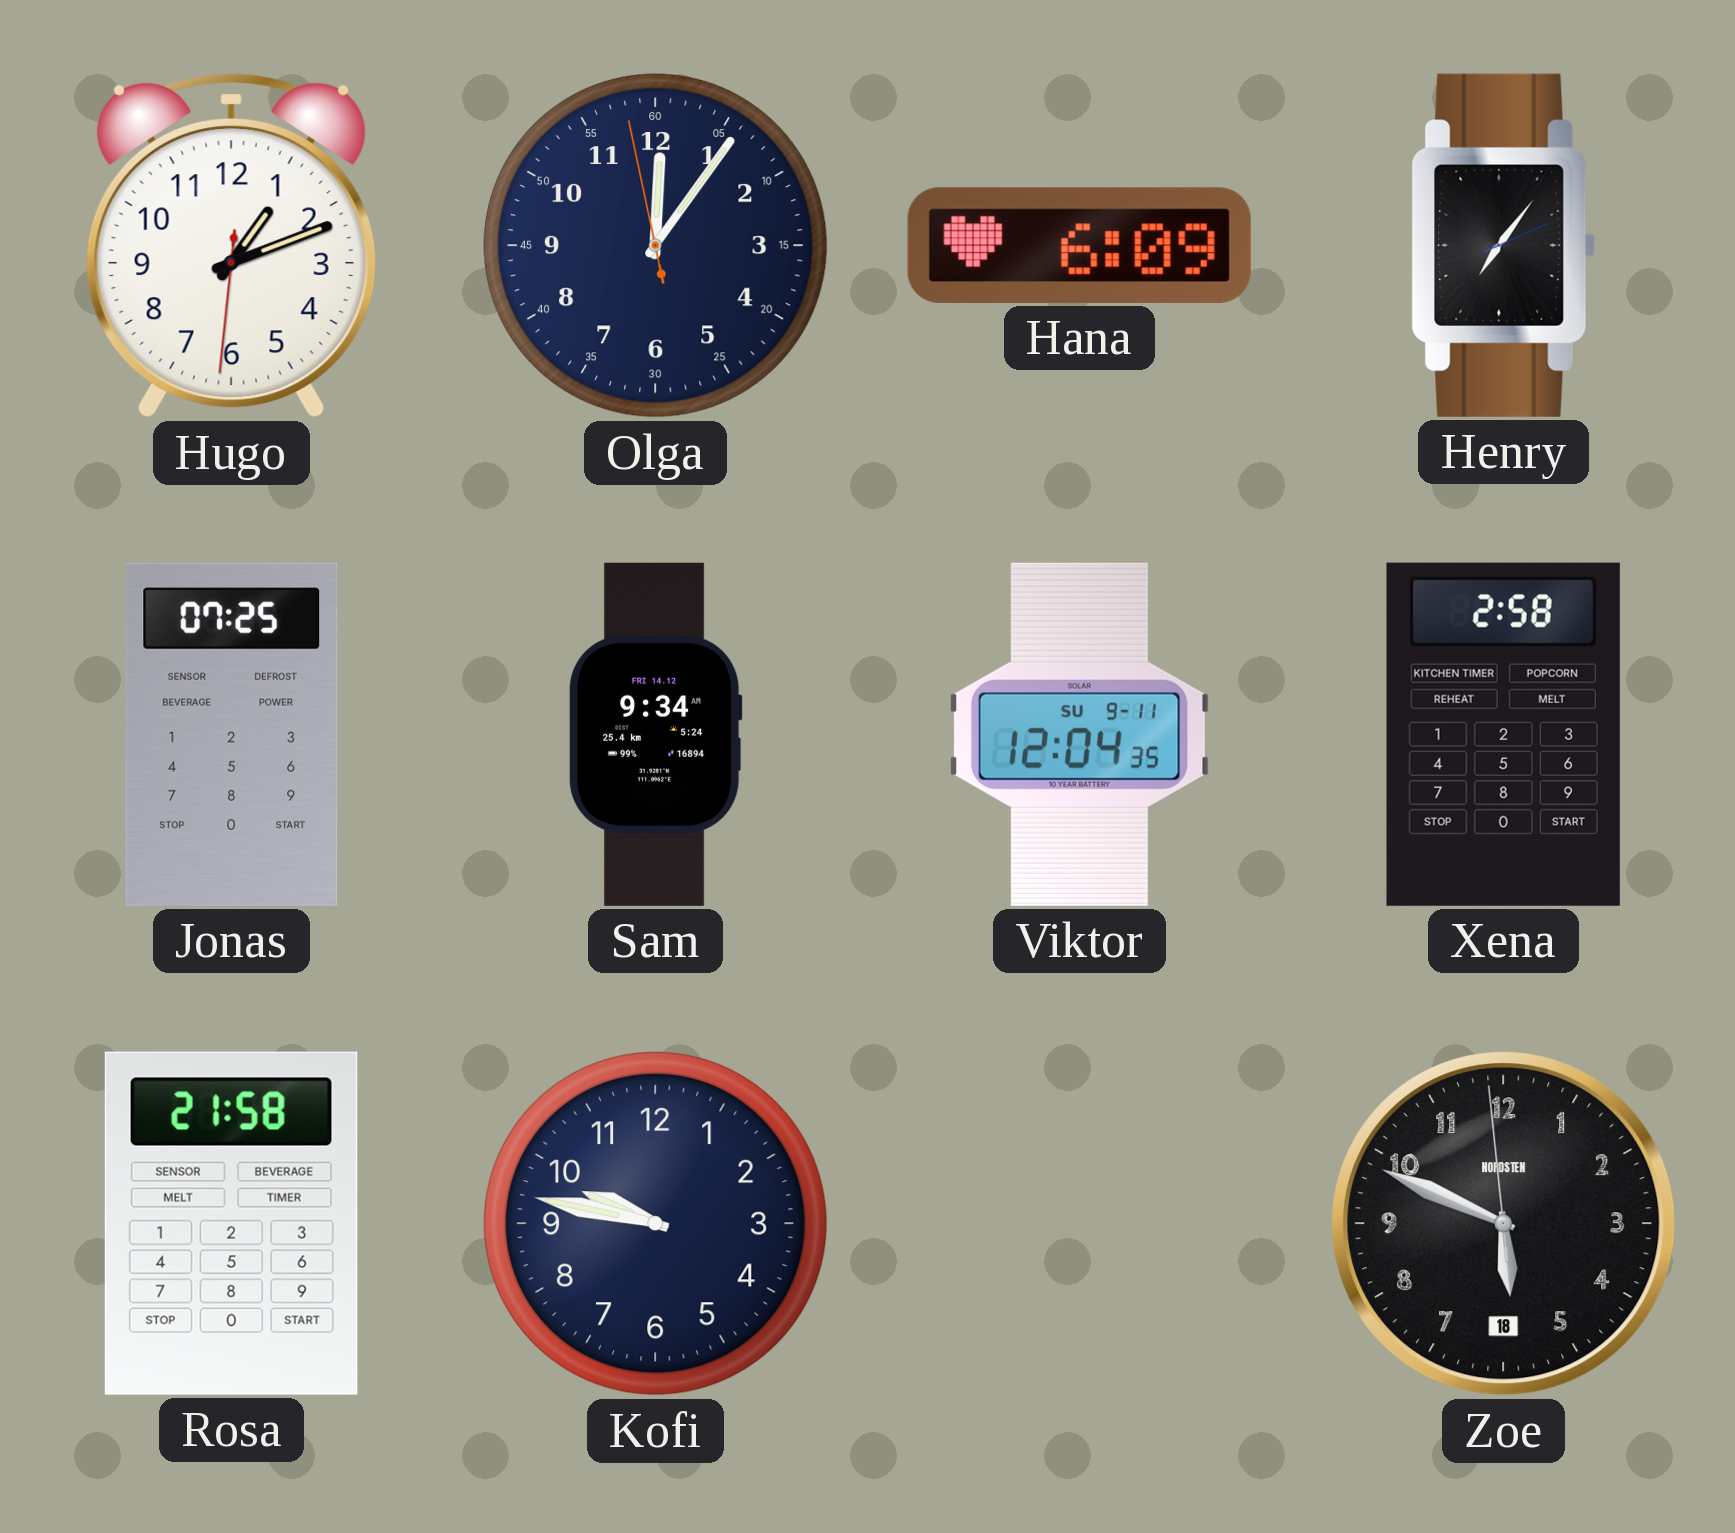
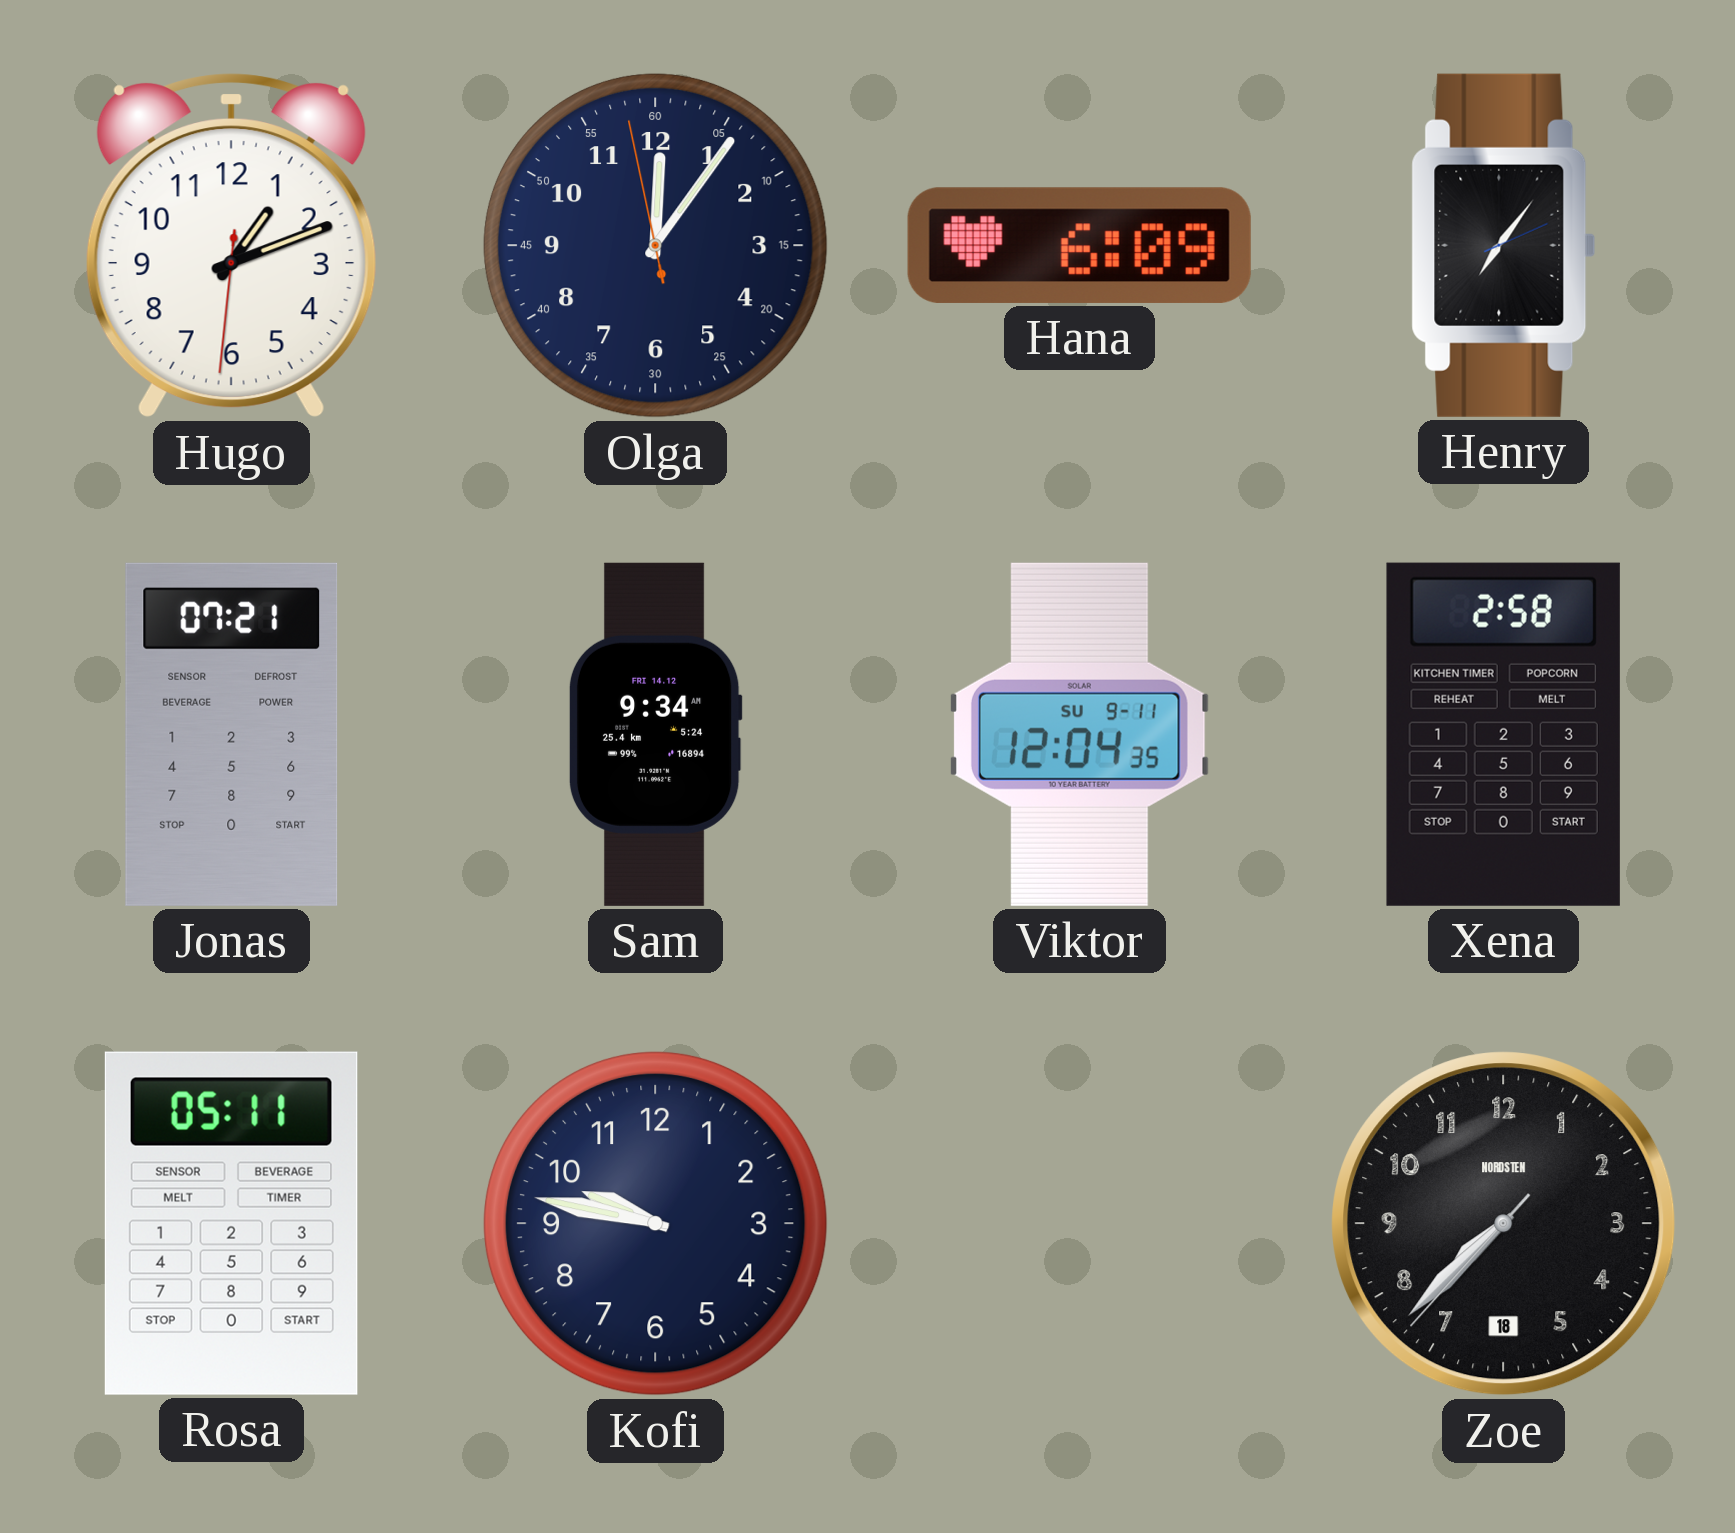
Jonas: 07:25 -> 07:21 (232, 734)
Rosa: 21:58 -> 05:11 (231, 1223)
Zoe: 5:48 -> 7:37 (1504, 1224)
